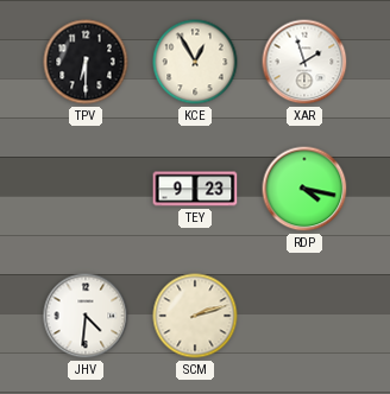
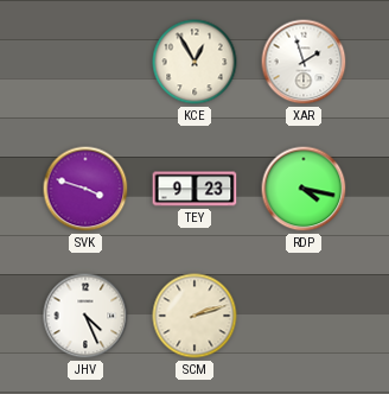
TPV: 6:30 -> none (86, 62)
SVK: none -> 3:48 (85, 189)
JHV: 4:31 -> 4:26 (85, 316)
